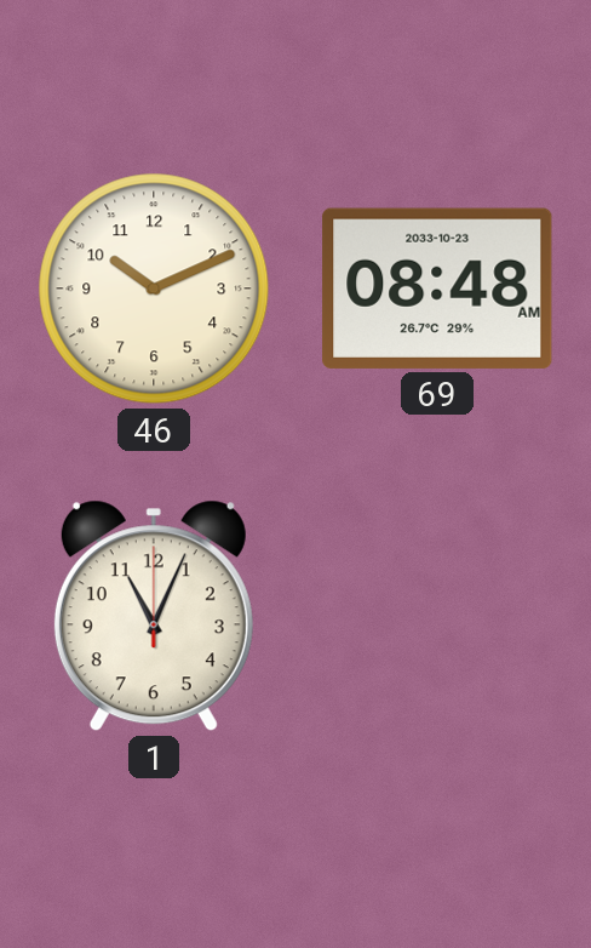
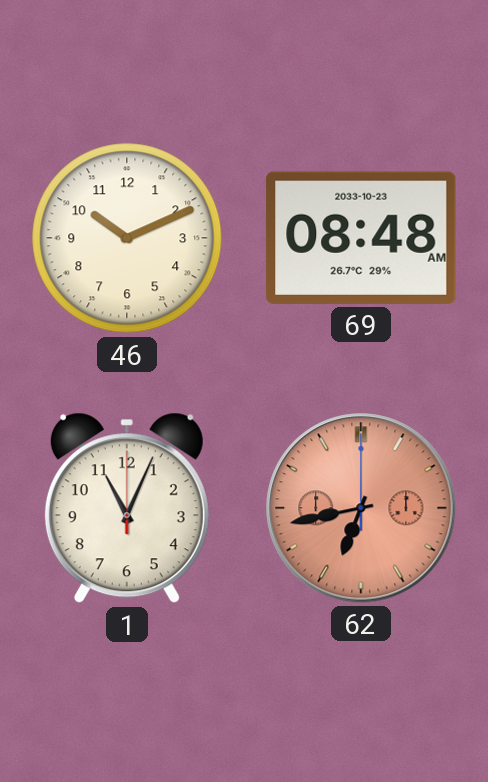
62: none -> 6:43 (361, 508)
